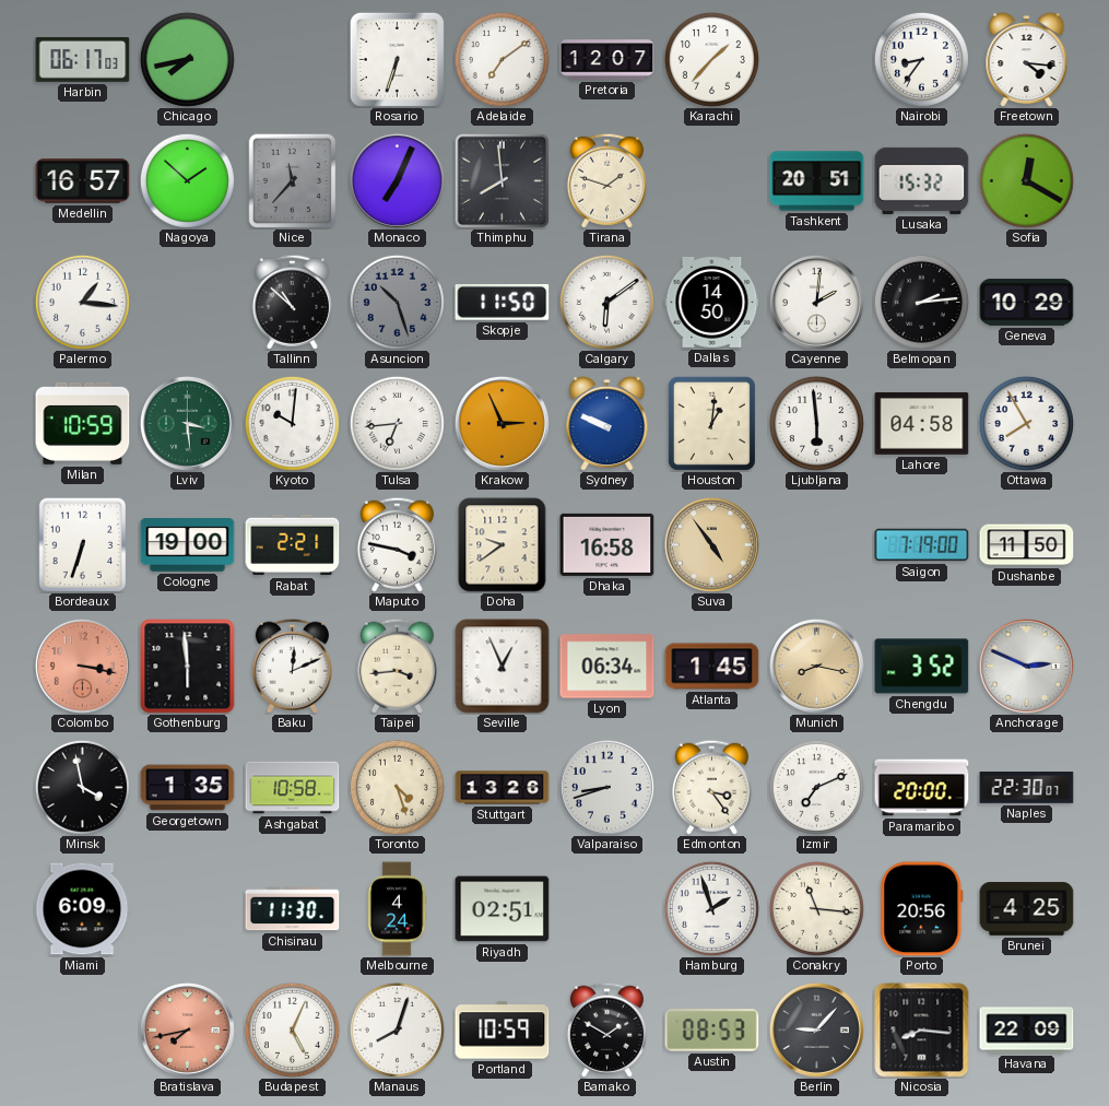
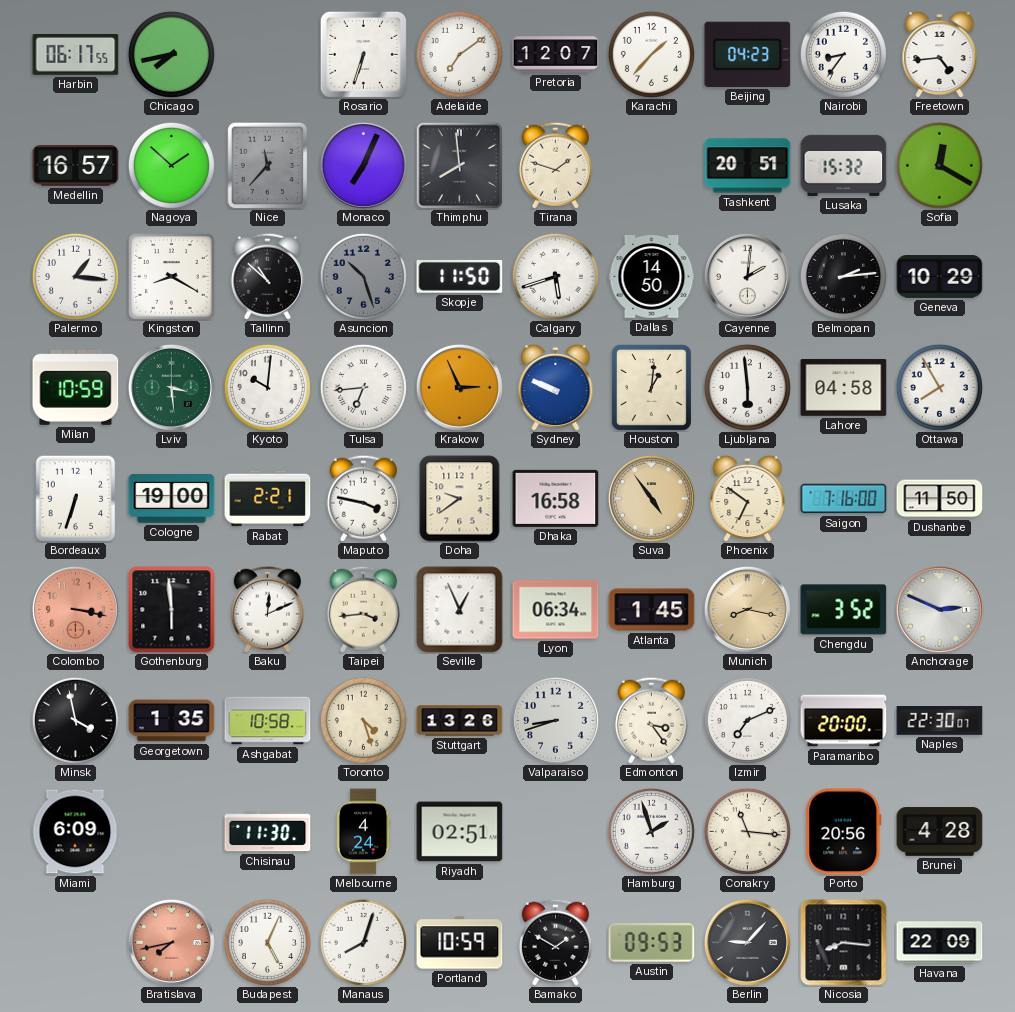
Harbin: 06:17:03 -> 06:17:55 (76, 55)
Beijing: none -> 04:23 (748, 54)
Freetown: 4:16 -> 4:44 (940, 54)
Kingston: none -> 8:20 (171, 276)
Calgary: 6:09 -> 5:42 (555, 276)
Phoenix: none -> 6:51 (748, 498)
Saigon: 7:19 -> 7:16 (844, 499)
Brunei: 4:25 -> 4:28 (940, 832)
Austin: 08:53 -> 09:53 (652, 943)
